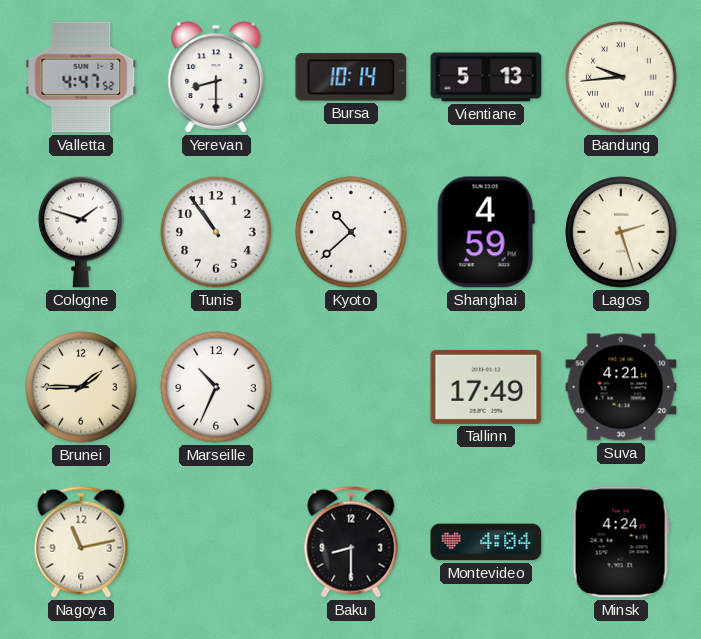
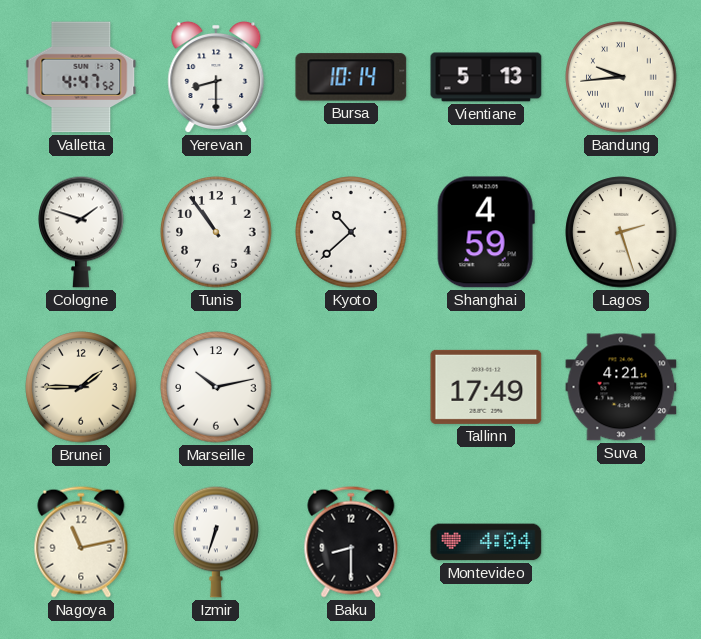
Marseille: 10:34 -> 10:13 (216, 387)
Izmir: none -> 6:33 (216, 542)
Minsk: 4:24 -> none (621, 542)
